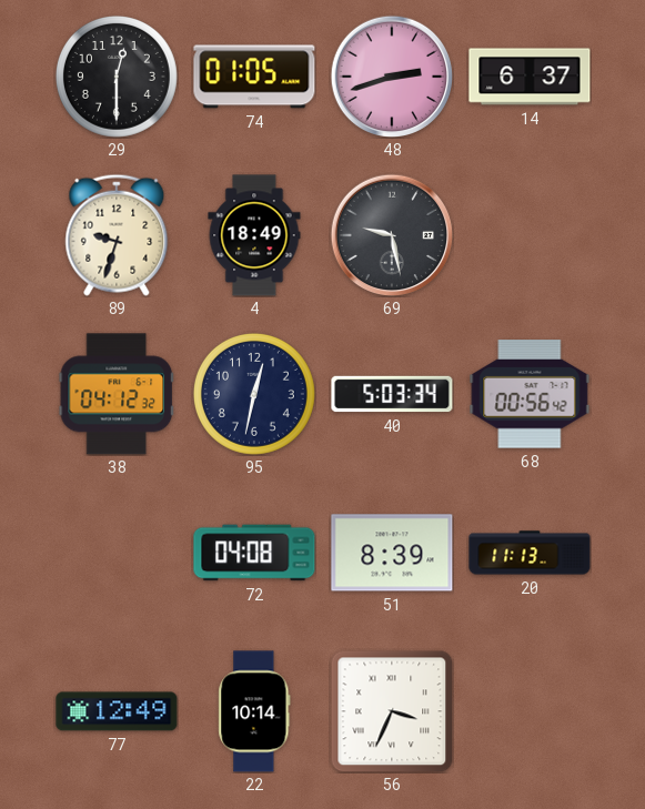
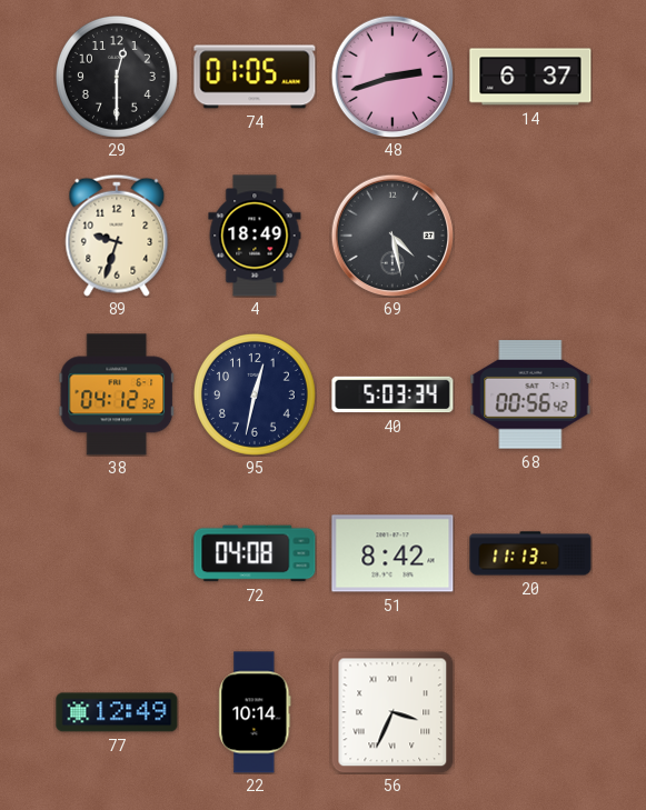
69: 9:28 -> 4:28 (391, 234)
51: 8:39 -> 8:42 (392, 553)
